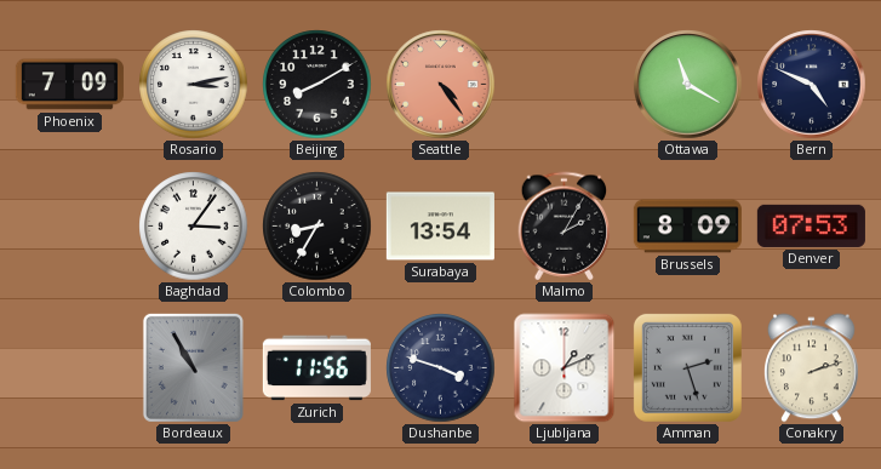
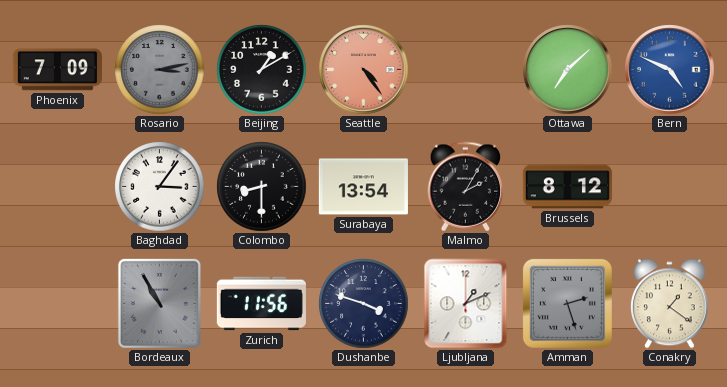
Rosario dial: white -> grey (160, 70)
Beijing: 8:10 -> 1:10 (262, 70)
Ottawa: 11:20 -> 7:08 (568, 70)
Bern dial: navy -> blue (670, 70)
Colombo: 8:35 -> 8:30 (262, 187)
Brussels: 8:09 -> 8:12 (567, 187)
Denver: 07:53 -> none (811, 225)
Conakry: 2:12 -> 1:21 (670, 304)
